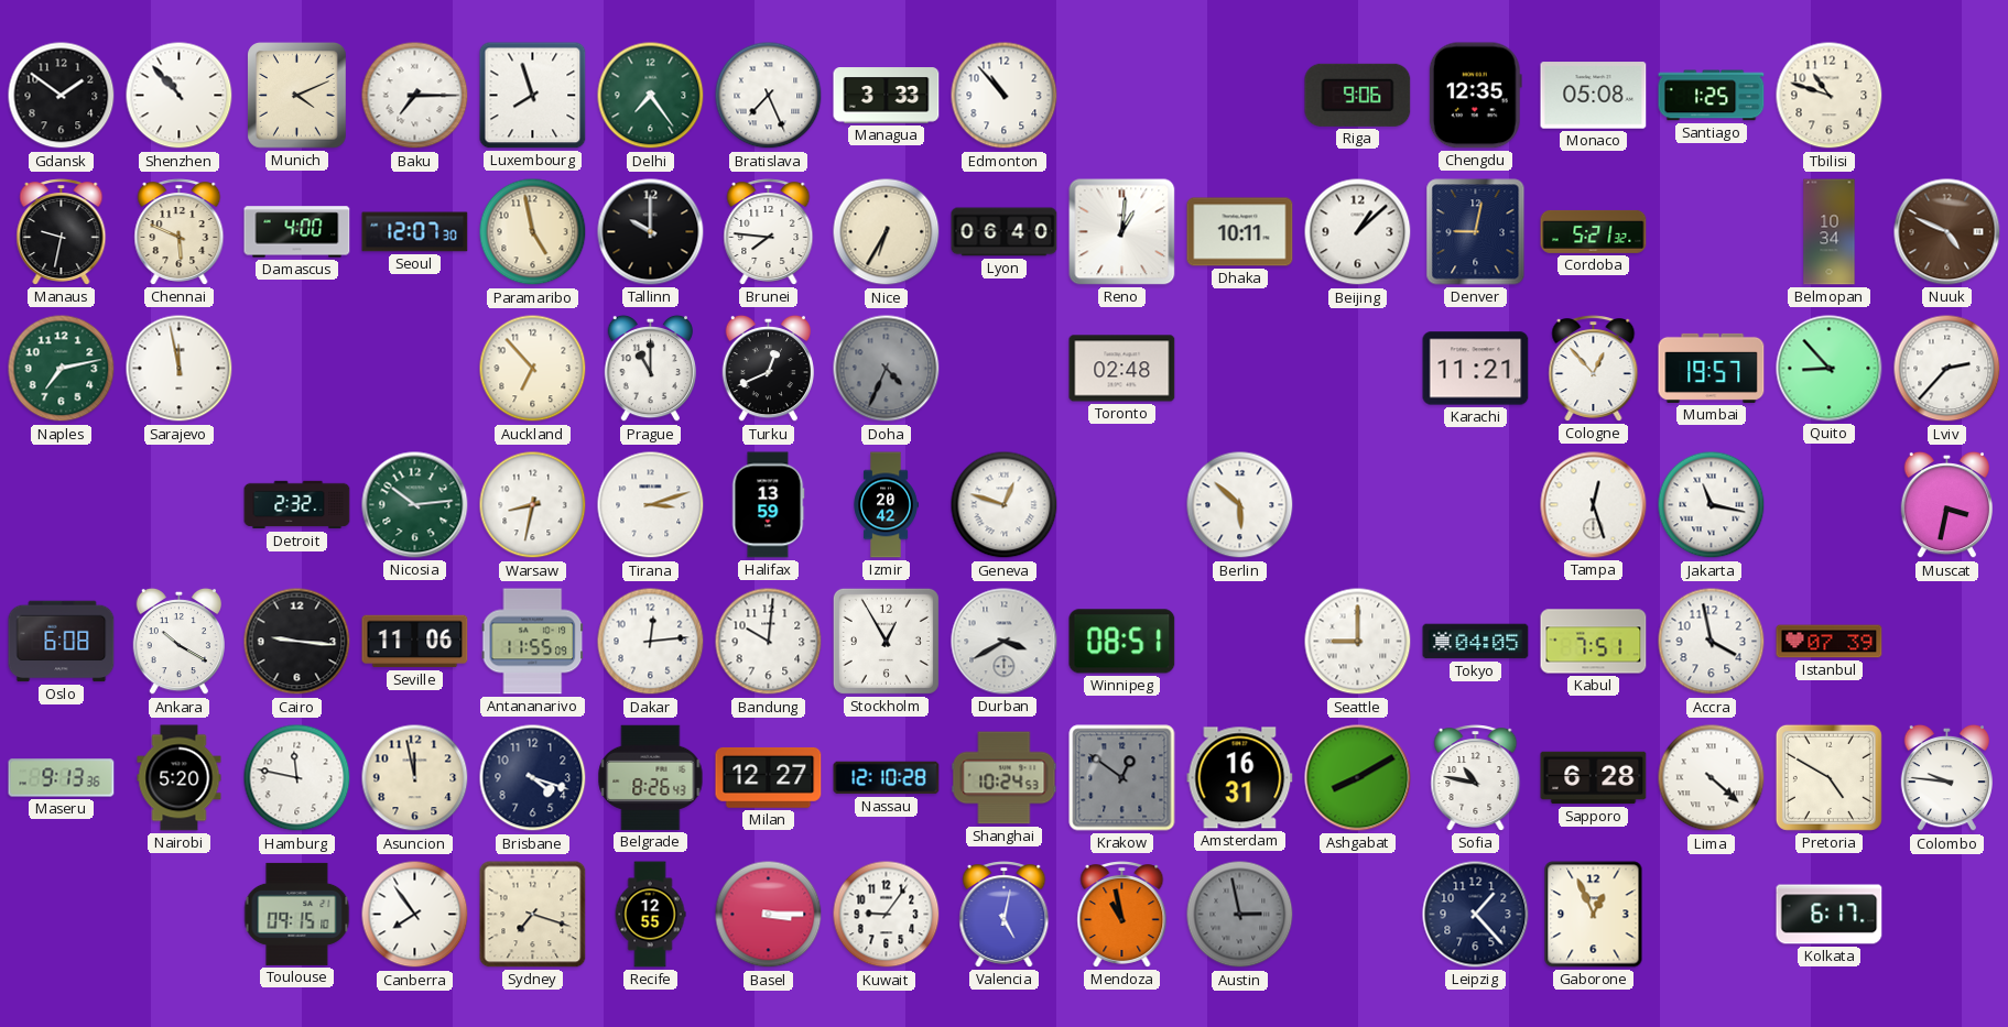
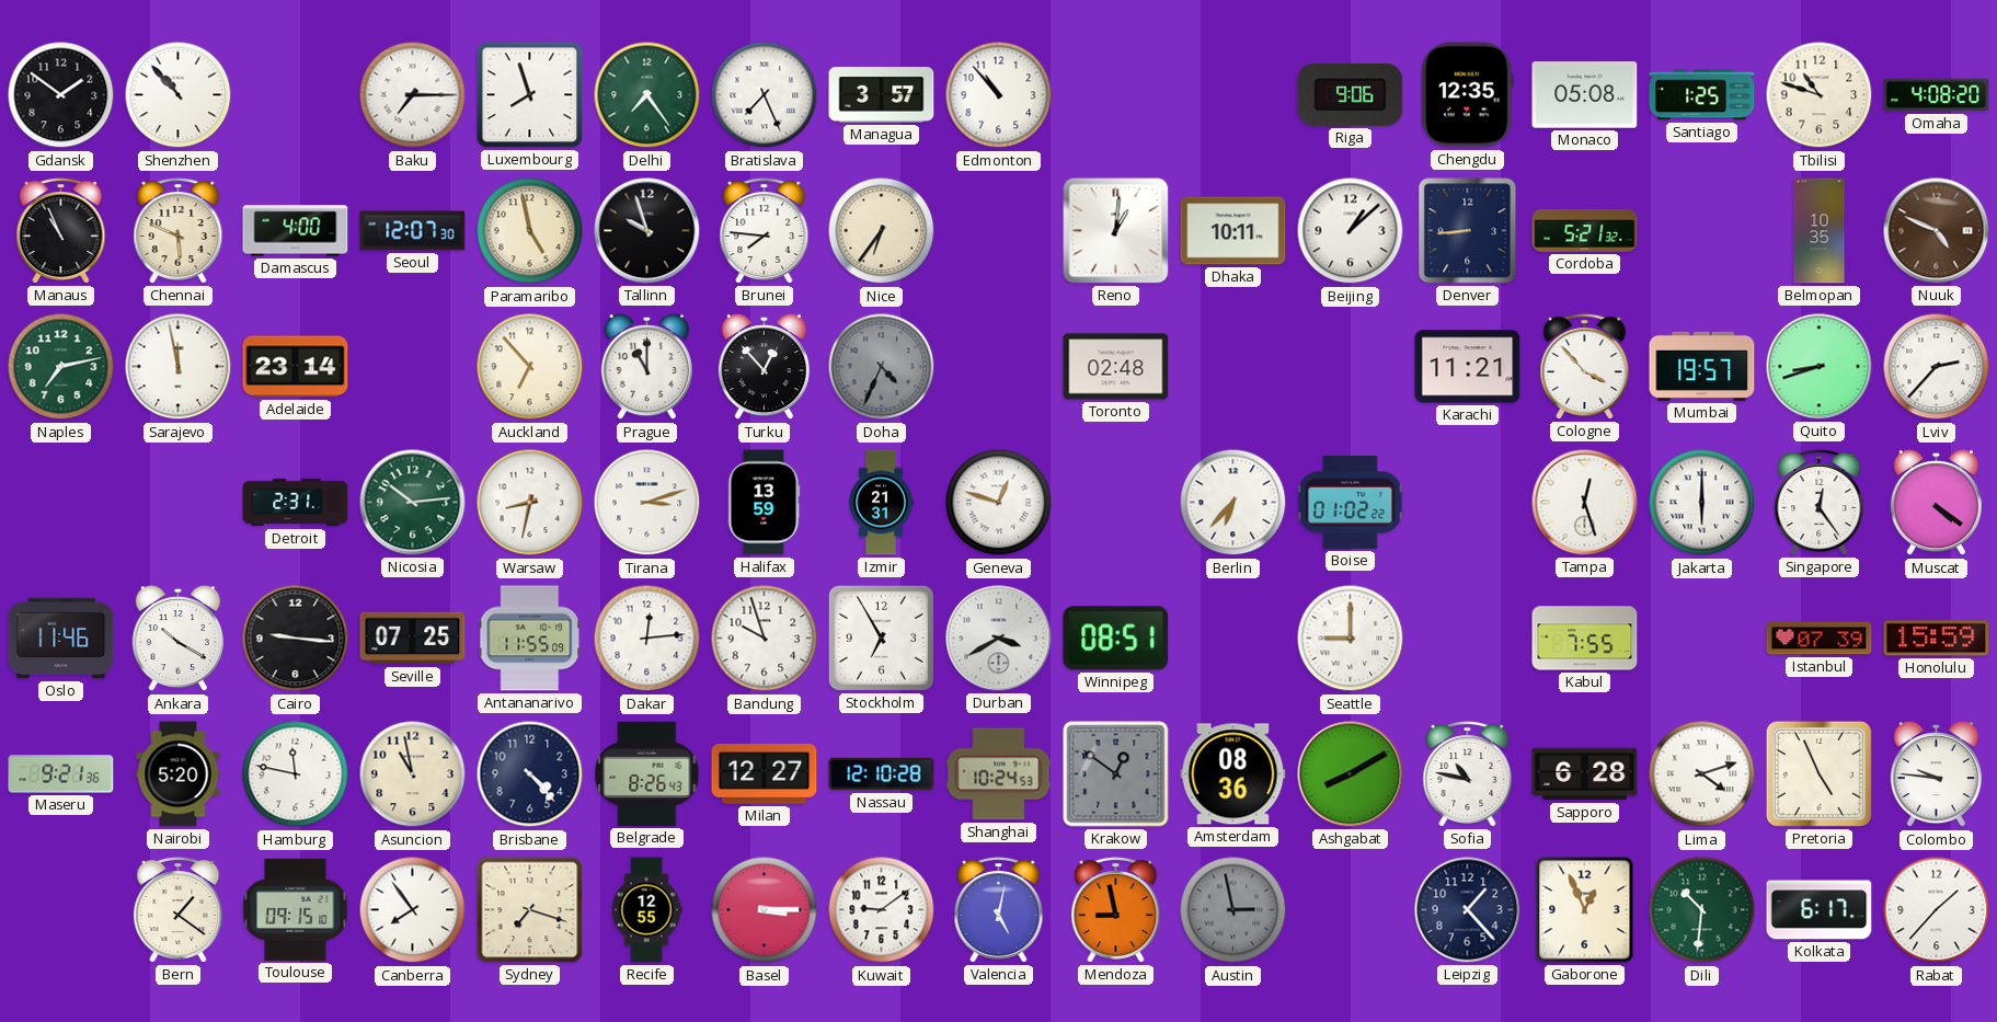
Munich: 4:11 -> none (297, 96)
Managua: 3:33 -> 3:57 (882, 95)
Omaha: none -> 4:08 (1937, 95)
Manaus: 9:32 -> 10:56 (61, 231)
Tallinn: 10:00 -> 9:57 (647, 231)
Nice: 6:35 -> 6:36 (882, 231)
Lyon: 06:40 -> none (1005, 232)
Denver: 9:02 -> 8:44 (1468, 231)
Belmopan: 10:34 -> 10:35 (1820, 231)
Adelaide: none -> 23:14 (296, 367)
Turku: 12:41 -> 12:53 (764, 367)
Cologne: 12:53 -> 3:53 (1585, 367)
Quito: 8:53 -> 8:42 (1820, 367)
Detroit: 2:32 -> 2:31 (296, 503)
Izmir: 20:42 -> 21:31 (881, 503)
Berlin: 5:52 -> 6:37 (1233, 503)
Boise: none -> 01:02 (1351, 502)
Jakarta: 11:17 -> 6:00 (1702, 503)
Singapore: none -> 12:24 (1820, 503)
Muscat: 3:32 -> 4:21 (1936, 503)
Oslo: 6:08 -> 11:46 (61, 639)
Seville: 11:06 -> 07:25 (413, 639)
Bandung: 10:01 -> 9:57 (765, 639)
Stockholm: 12:55 -> 6:55 (881, 638)
Tokyo: 04:05 -> none (1476, 642)
Kabul: 7:51 -> 7:55 (1585, 639)
Accra: 3:58 -> none (1712, 642)
Honolulu: none -> 15:59 (1937, 639)
Maseru: 9:13 -> 9:21 (61, 774)
Asuncion: 11:58 -> 10:58 (413, 774)
Brisbane: 4:18 -> 4:23 (530, 774)
Amsterdam: 16:31 -> 08:36 (1233, 774)
Lima: 4:22 -> 4:12 (1702, 774)
Pretoria: 4:50 -> 4:56 (1818, 773)
Bern: none -> 1:21 (179, 910)
Kuwait: 9:06 -> 9:09 (882, 910)
Mendoza: 10:58 -> 8:58 (1116, 910)
Dili: none -> 10:31 (1702, 910)
Rabat: none -> 1:37 (1937, 910)
